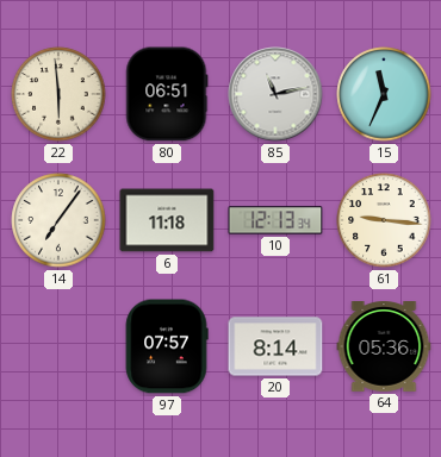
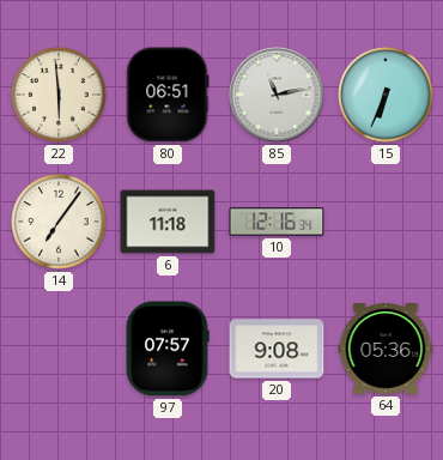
15: 11:34 -> 6:34 (386, 95)
10: 12:13 -> 12:16 (277, 222)
61: 9:16 -> none (384, 220)
20: 8:14 -> 9:08 (277, 349)
